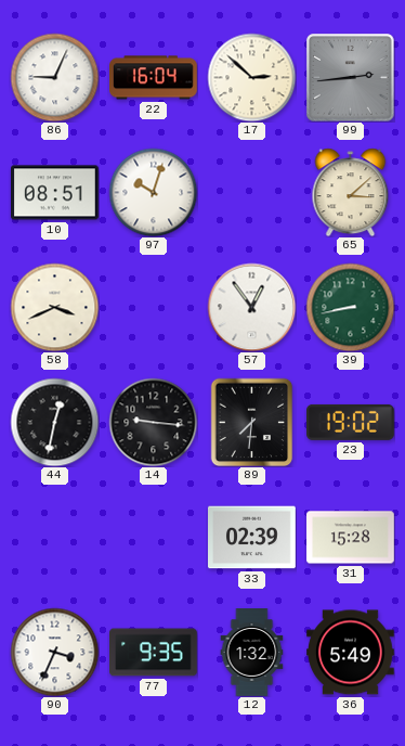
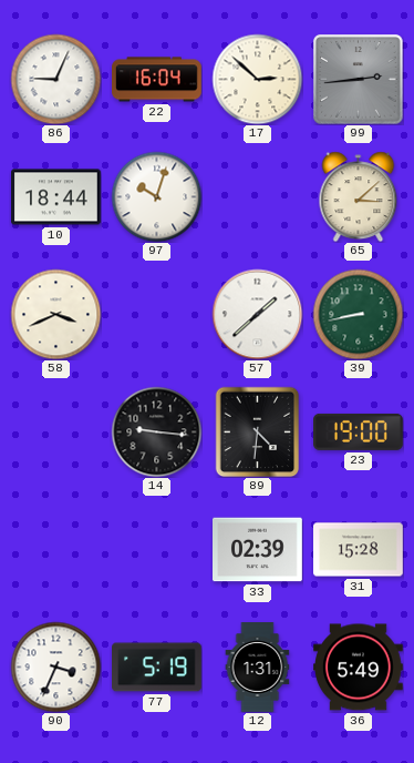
10: 08:51 -> 18:44 (56, 197)
57: 12:54 -> 1:38 (257, 314)
44: 12:32 -> none (54, 422)
89: 7:31 -> 4:31 (258, 431)
23: 19:02 -> 19:00 (359, 431)
77: 9:35 -> 5:19 (157, 668)
12: 1:32 -> 1:31 (258, 668)
